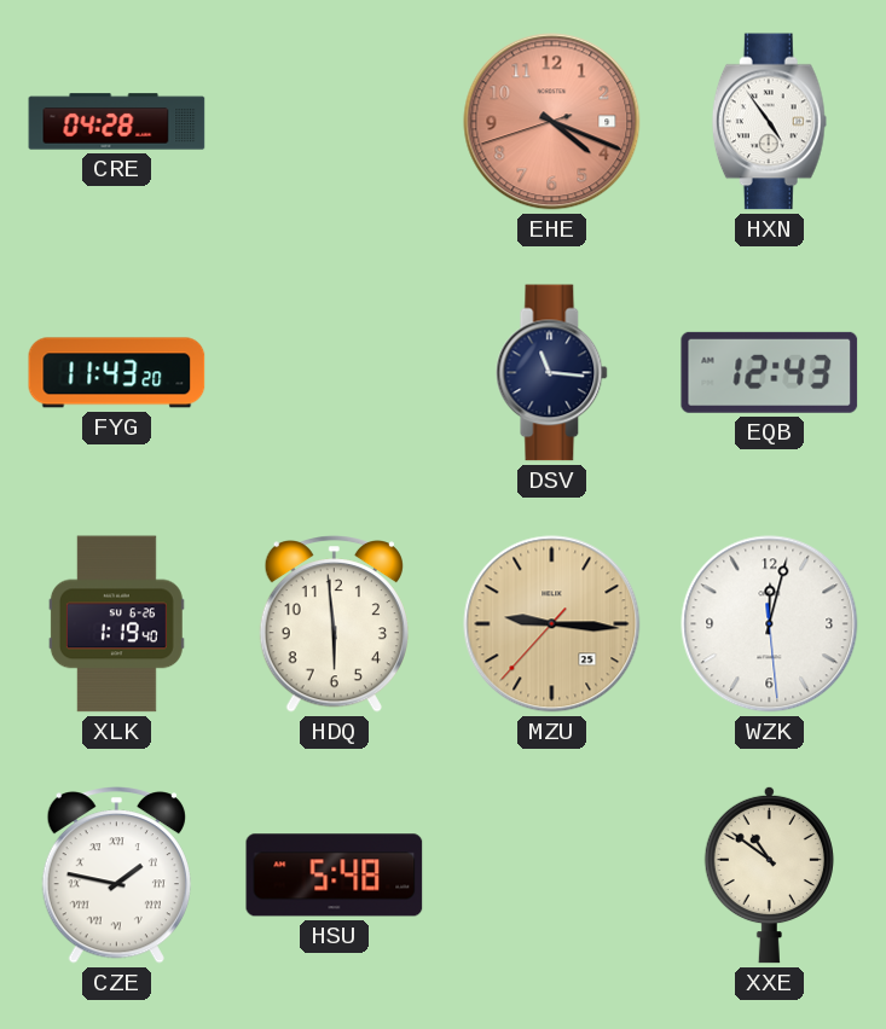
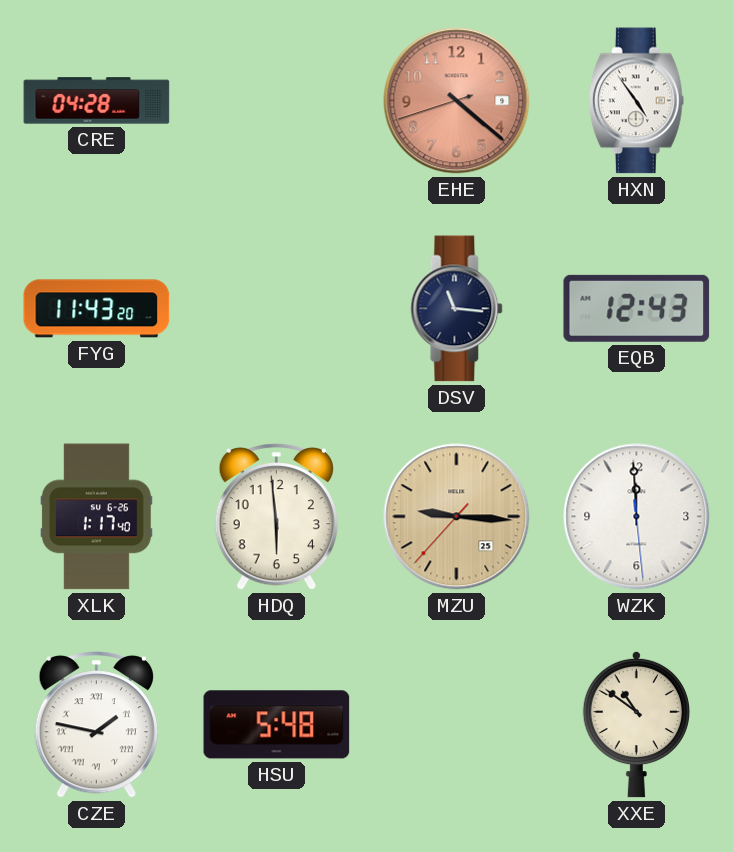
EHE: 4:18 -> 4:21 (457, 101)
XLK: 1:19 -> 1:17 (96, 517)
WZK: 12:02 -> 11:59 (637, 517)
